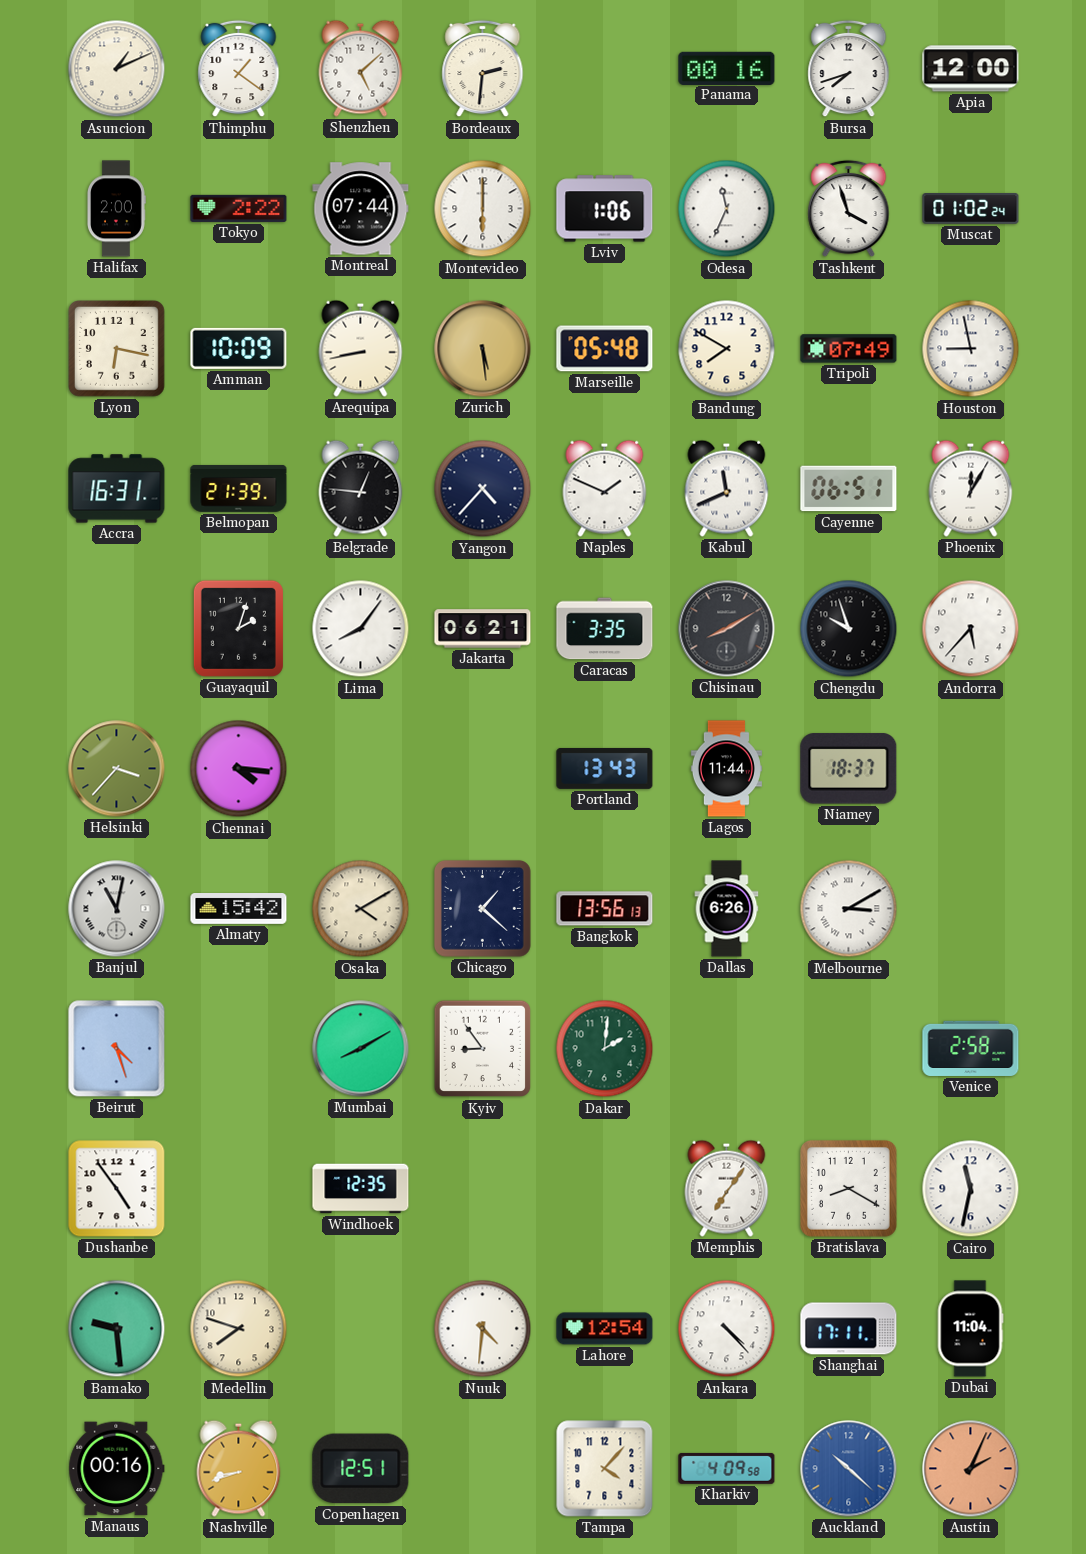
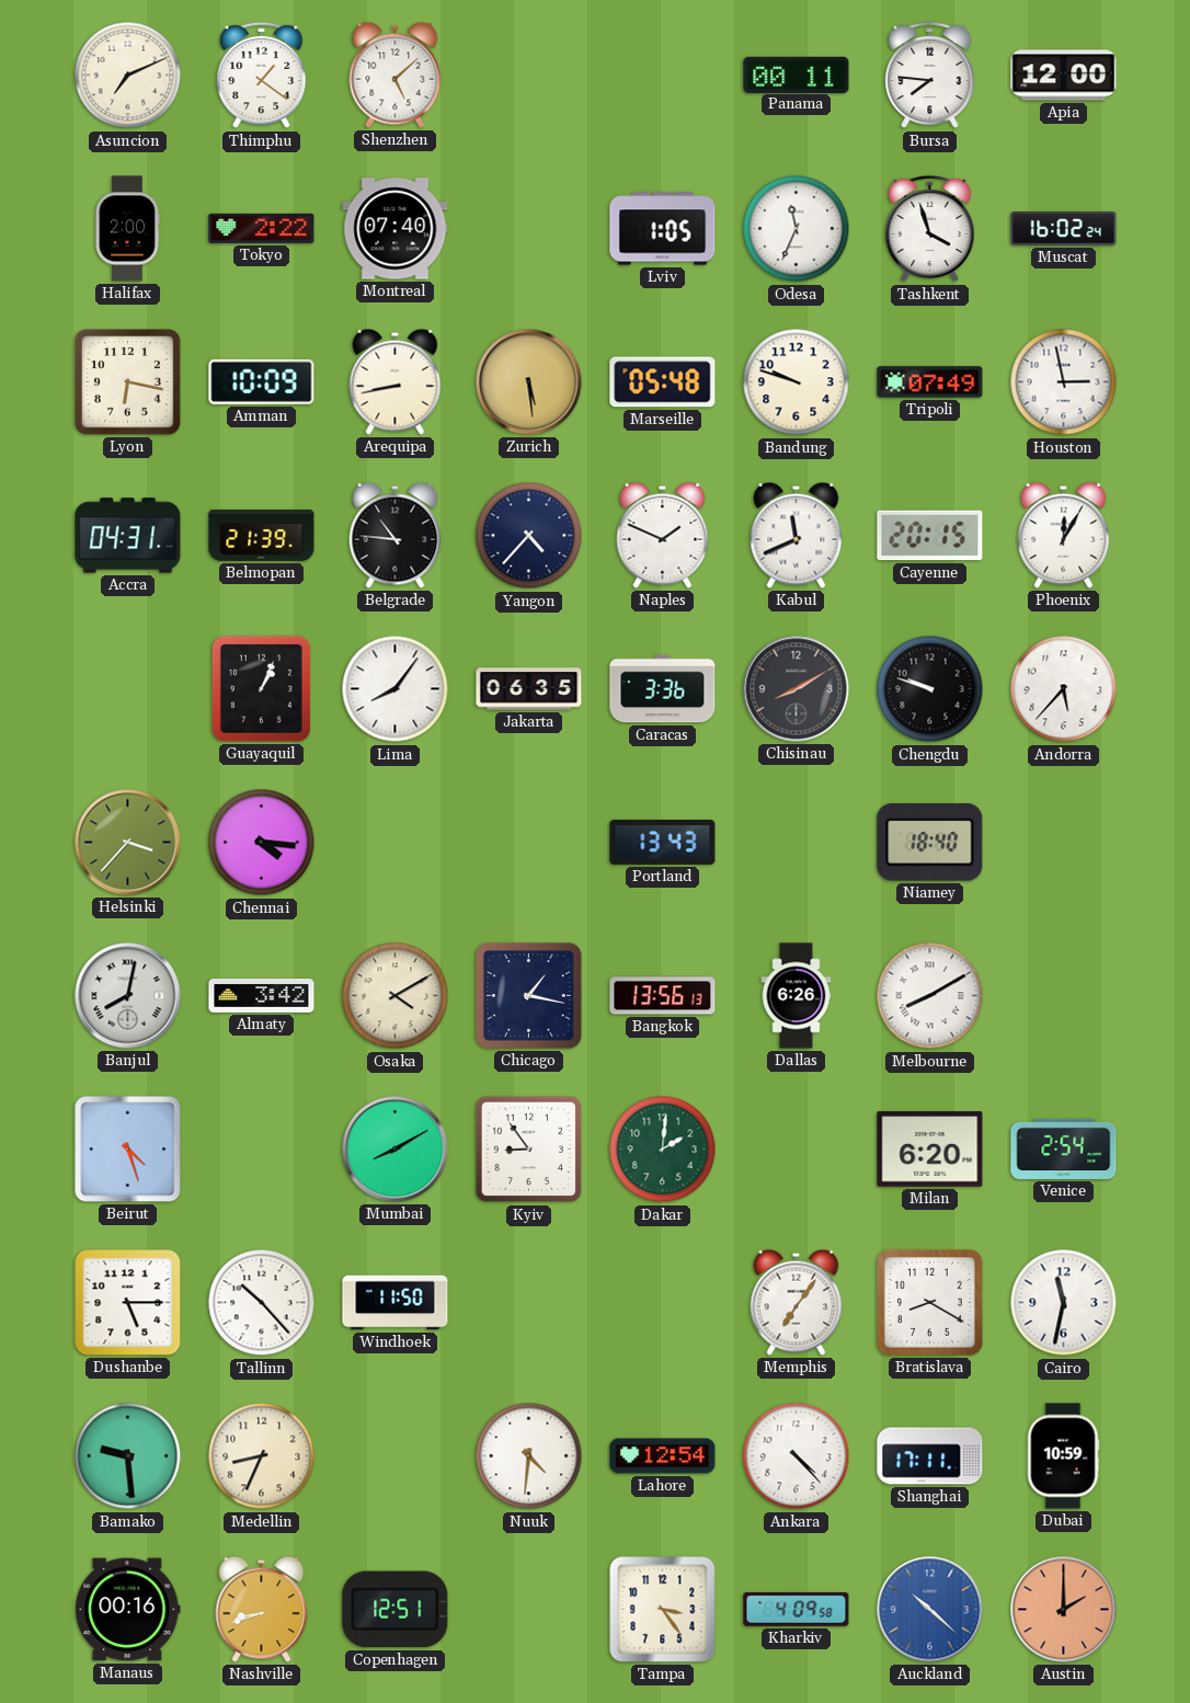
Asuncion: 1:11 -> 7:11 (128, 76)
Bordeaux: 2:31 -> none (483, 69)
Panama: 00:16 -> 00:11 (797, 75)
Bursa: 7:42 -> 7:46 (930, 76)
Montreal: 07:44 -> 07:40 (396, 229)
Montevideo: 6:00 -> none (483, 209)
Lviv: 1:06 -> 1:05 (663, 229)
Muscat: 01:02 -> 16:02 (1064, 229)
Bandung: 7:50 -> 9:48 (797, 382)
Houston: 8:58 -> 2:58 (1064, 382)
Accra: 16:31 -> 04:31 (128, 536)
Belgrade: 12:46 -> 10:46 (396, 535)
Cayenne: 06:51 -> 20:15 (930, 536)
Guayaquil: 2:03 -> 1:04 (261, 688)
Jakarta: 06:21 -> 06:35 (529, 689)
Caracas: 3:35 -> 3:36 (663, 689)
Chengdu: 9:57 -> 9:48 (930, 689)
Lagos: 11:44 -> none (726, 769)
Niamey: 18:37 -> 18:40 (930, 843)
Banjul: 11:02 -> 8:02 (128, 996)
Almaty: 15:42 -> 3:42 (262, 996)
Chicago: 1:22 -> 1:17 (528, 995)
Melbourne: 3:10 -> 8:10 (930, 996)
Milan: none -> 6:20 (930, 1150)
Venice: 2:58 -> 2:54 (1064, 1148)
Dushanbe: 4:54 -> 5:15 (128, 1303)
Tallinn: none -> 10:23 (262, 1303)
Windhoek: 12:35 -> 11:50 (396, 1303)
Medellin: 7:48 -> 8:34 (262, 1456)
Dubai: 11:04 -> 10:59 (1063, 1456)
Tampa: 4:07 -> 3:24 (663, 1610)
Austin: 2:04 -> 2:00 (1064, 1610)
